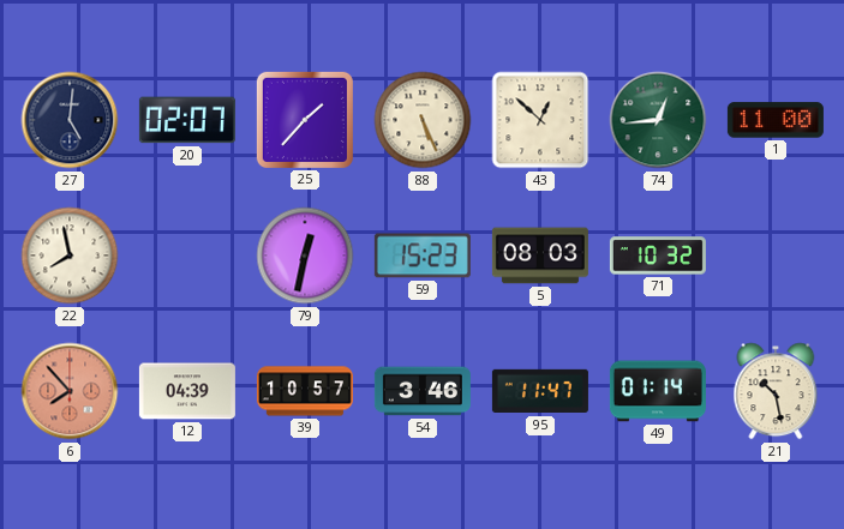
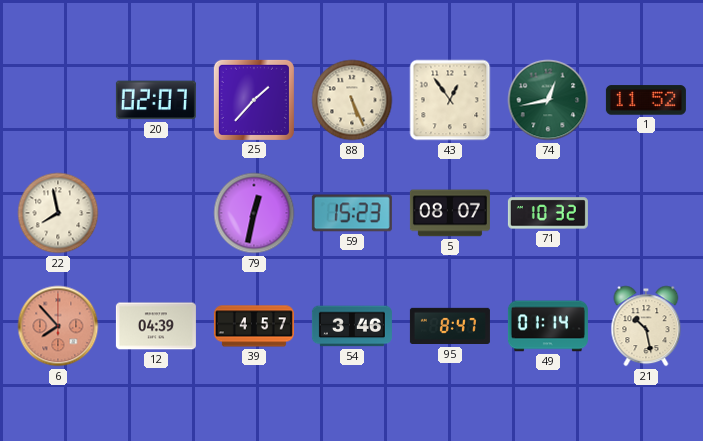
27: 5:01 -> none (70, 120)
43: 12:52 -> 12:54 (450, 100)
74: 12:44 -> 12:43 (548, 100)
1: 11:00 -> 11:52 (646, 100)
5: 08:03 -> 08:07 (450, 213)
39: 10:57 -> 4:57 (254, 326)
95: 11:47 -> 8:47 (450, 326)
